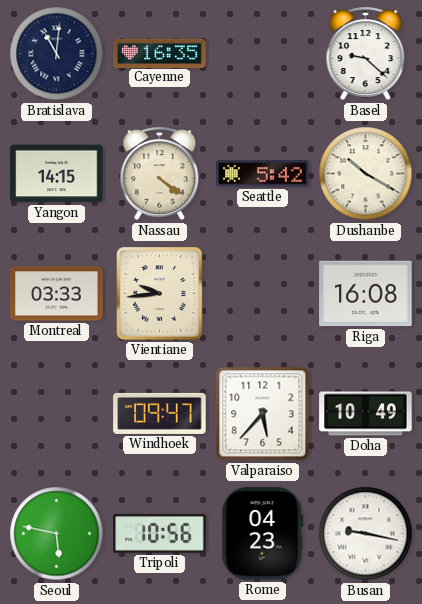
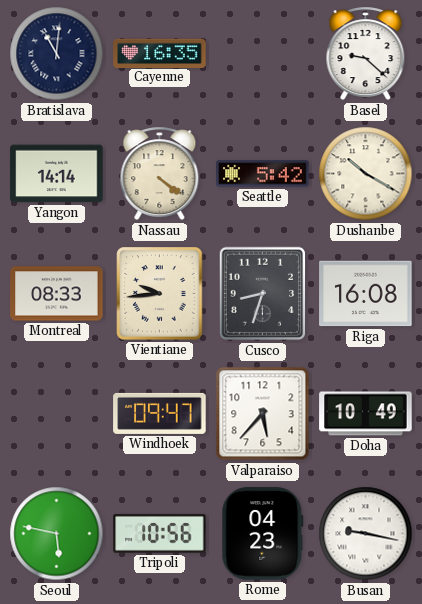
Yangon: 14:15 -> 14:14 (57, 174)
Montreal: 03:33 -> 08:33 (57, 294)
Cusco: none -> 8:33 (263, 294)
